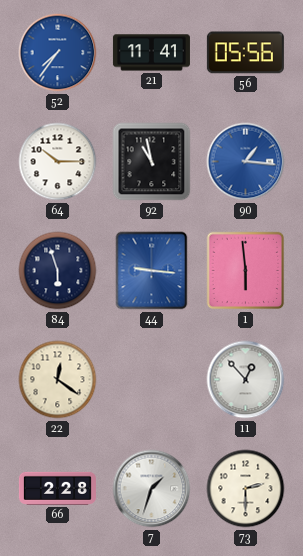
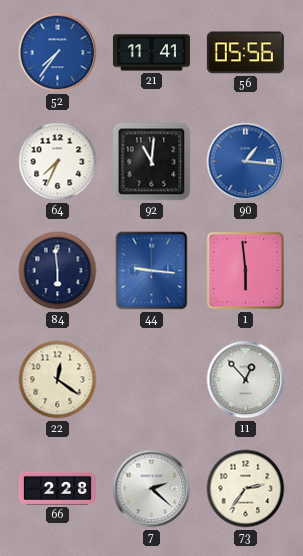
64: 10:15 -> 7:34 (58, 162)
92: 10:58 -> 11:01 (152, 162)
84: 5:57 -> 5:59 (58, 271)
7: 1:33 -> 2:22 (152, 489)
73: 2:30 -> 2:36 (246, 489)
